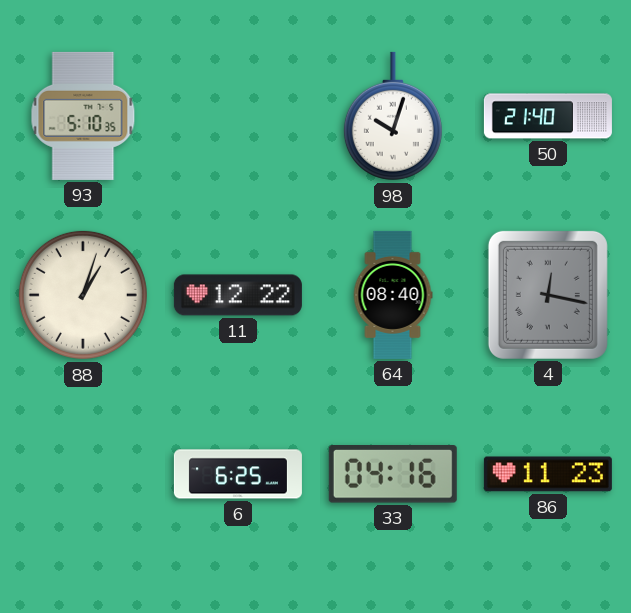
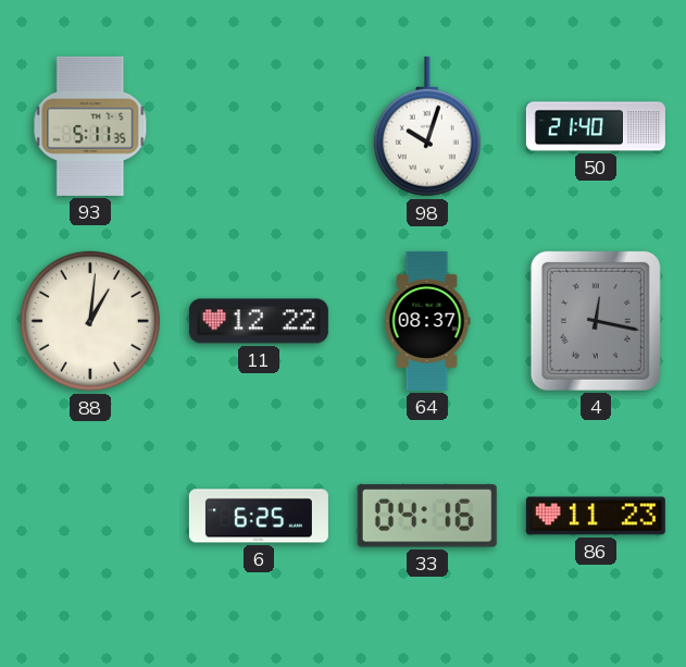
93: 5:10 -> 5:11 (90, 126)
88: 1:03 -> 1:01 (90, 321)
64: 08:40 -> 08:37 (427, 321)
